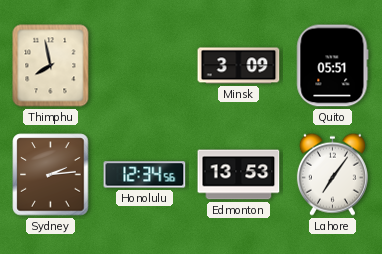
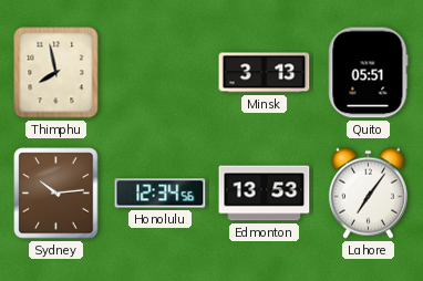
Minsk: 3:09 -> 3:13 (265, 73)
Sydney: 2:14 -> 10:14 (56, 194)
